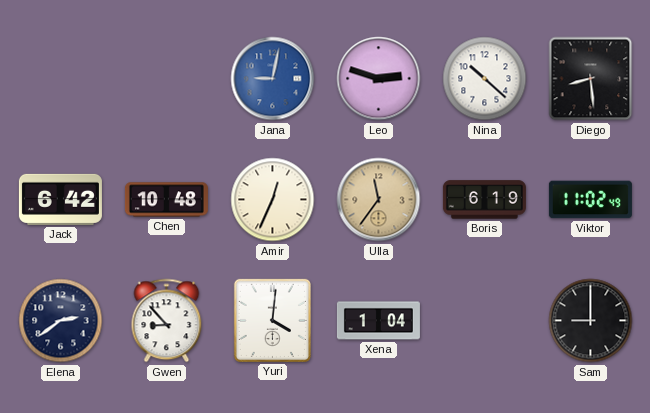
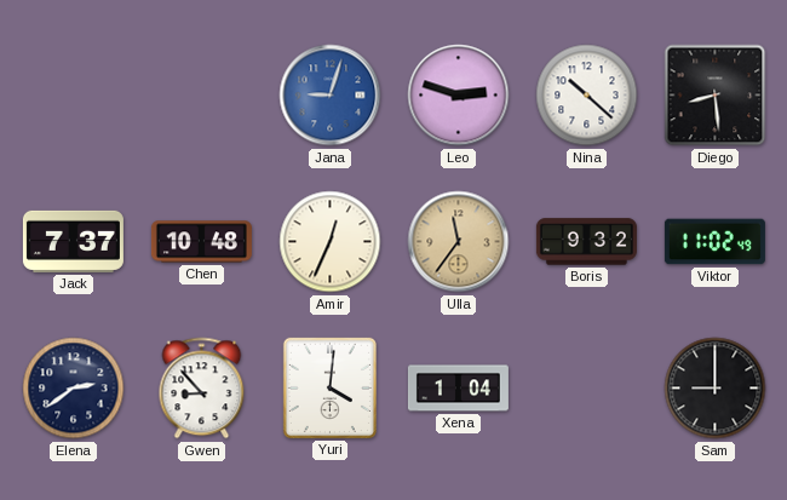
Jana: 9:02 -> 9:03 (331, 96)
Jack: 6:42 -> 7:37 (73, 241)
Boris: 6:19 -> 9:32 (586, 242)
